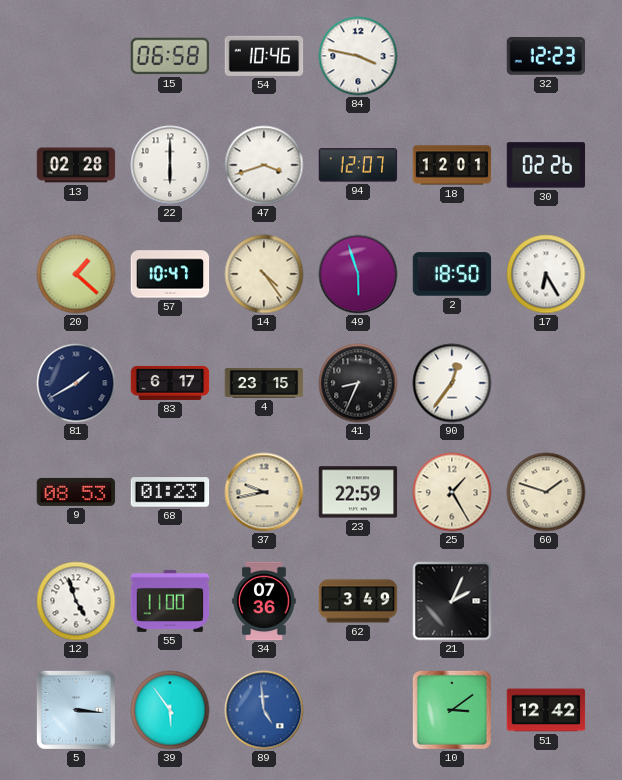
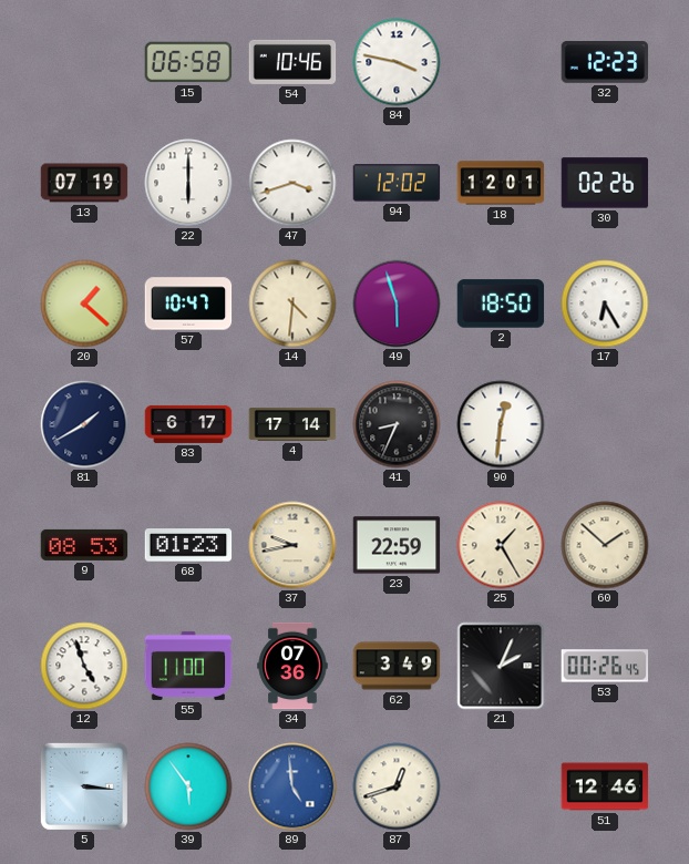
13: 02:28 -> 07:19 (84, 183)
94: 12:07 -> 12:02 (397, 183)
14: 4:24 -> 4:31 (292, 304)
4: 23:15 -> 17:14 (292, 424)
90: 12:36 -> 12:31 (501, 424)
60: 1:48 -> 1:52 (605, 545)
53: none -> 00:26 (605, 666)
87: none -> 12:42 (397, 786)
10: 3:09 -> none (452, 710)
51: 12:42 -> 12:46 (605, 786)
